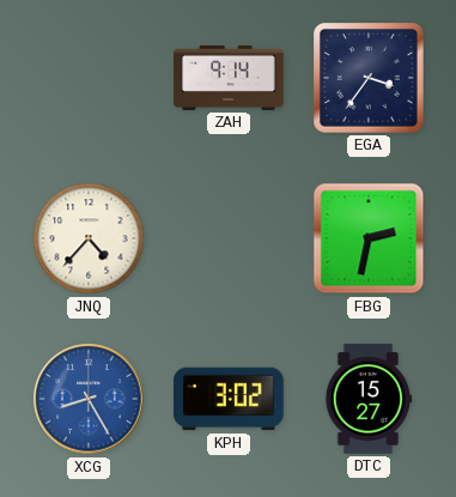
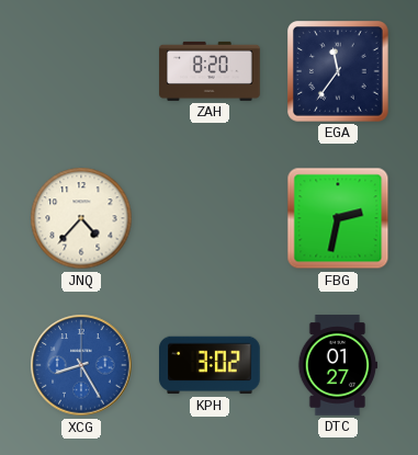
ZAH: 9:14 -> 8:20 (210, 71)
EGA: 3:36 -> 11:36 (339, 72)
DTC: 15:27 -> 01:27 (338, 365)
